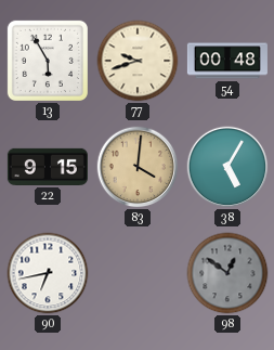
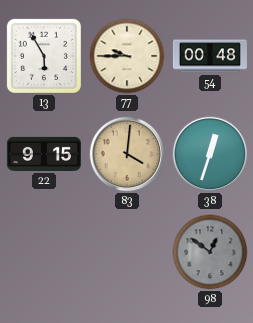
77: 9:42 -> 9:45 (127, 56)
38: 5:05 -> 12:33 (210, 154)
90: 6:43 -> none (48, 273)
